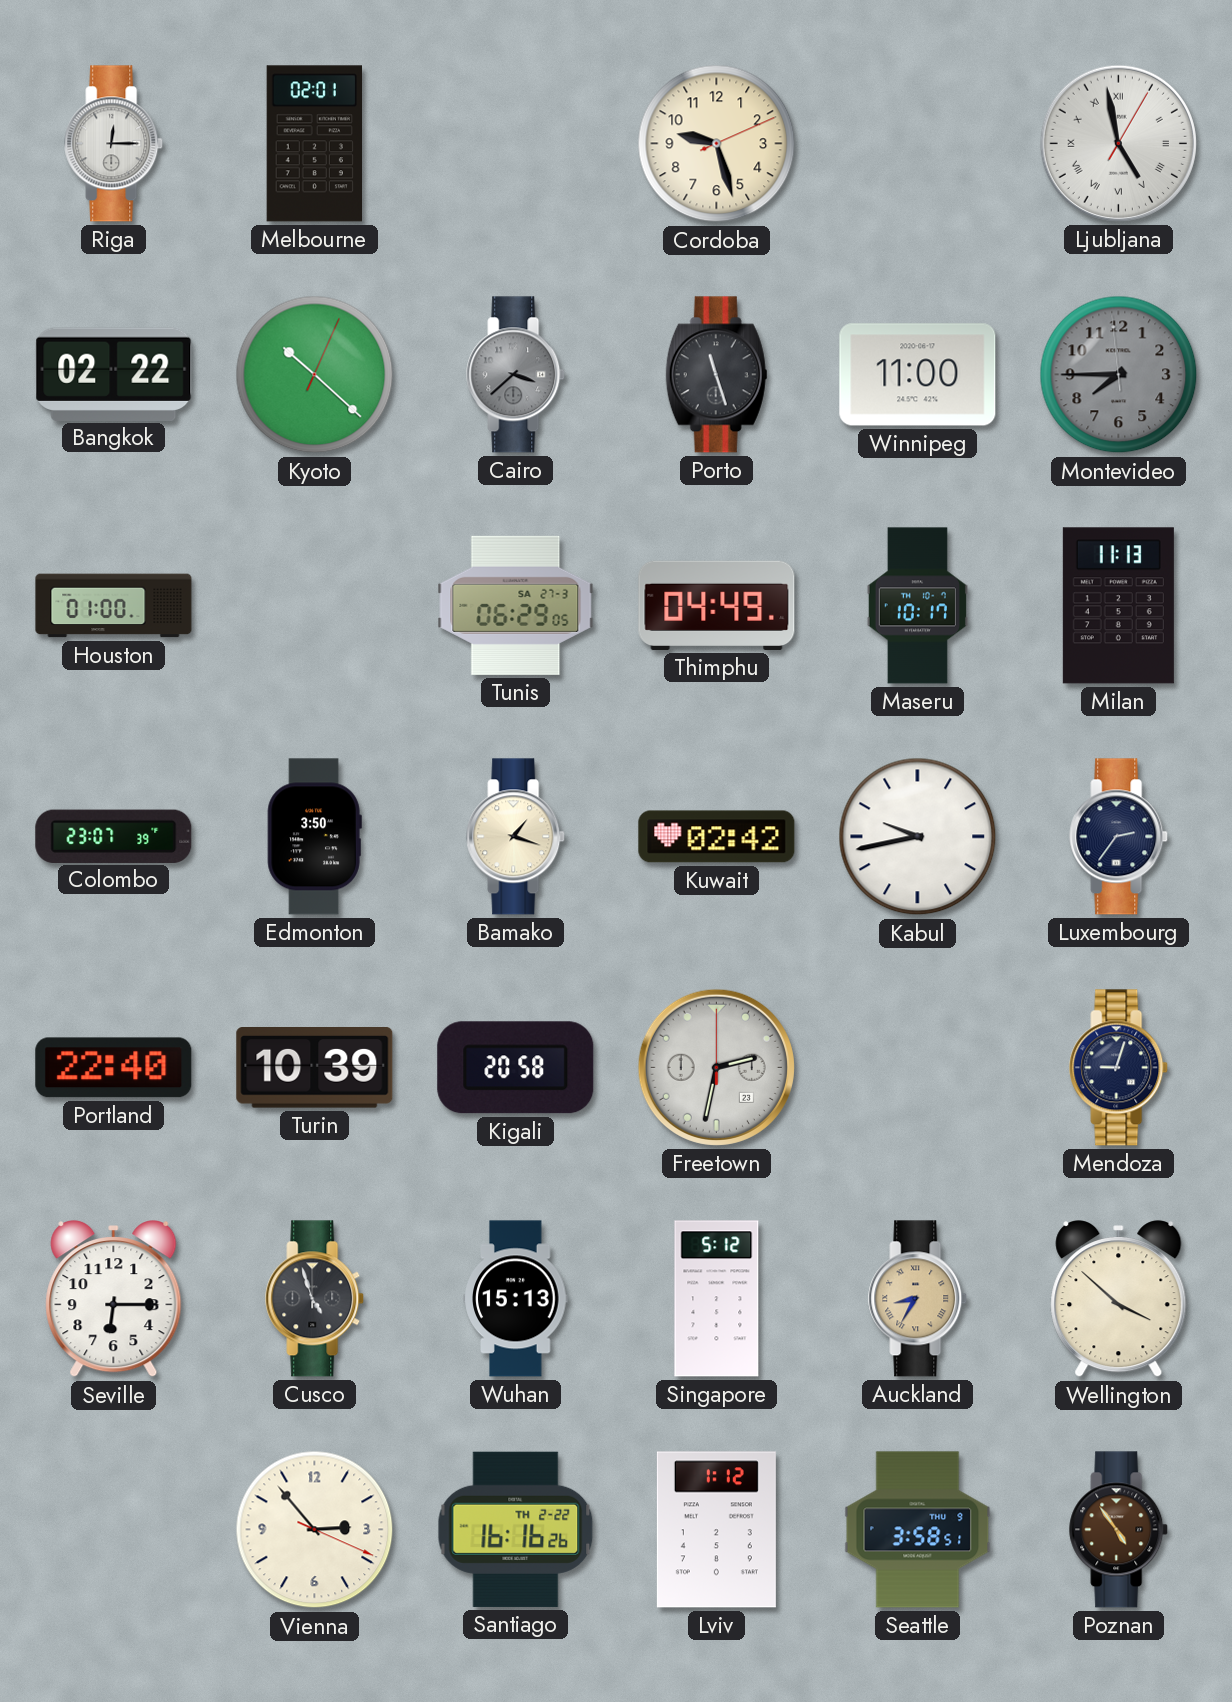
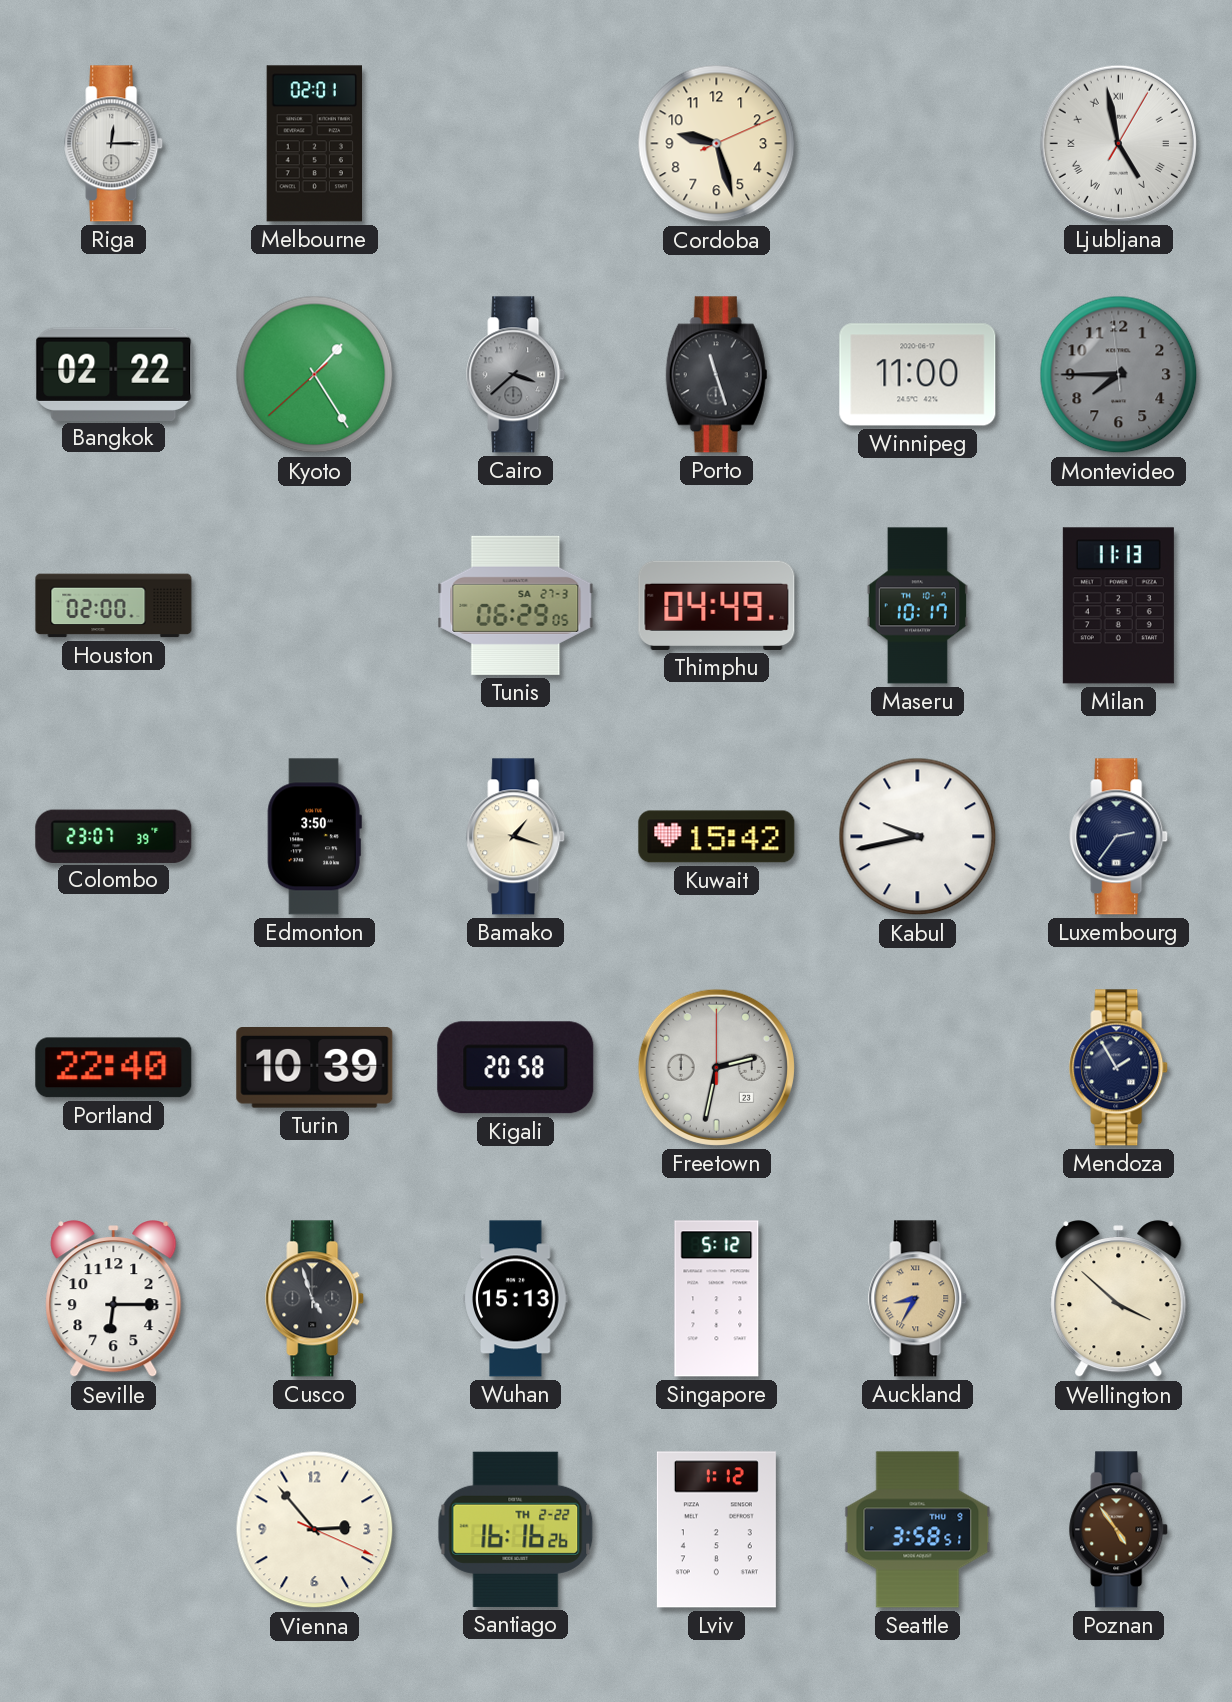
Kyoto: 10:22 -> 1:24 (315, 375)
Houston: 01:00 -> 02:00 (114, 606)
Kuwait: 02:42 -> 15:42 (717, 837)
Mendoza: 9:03 -> 1:55 (1119, 1068)
